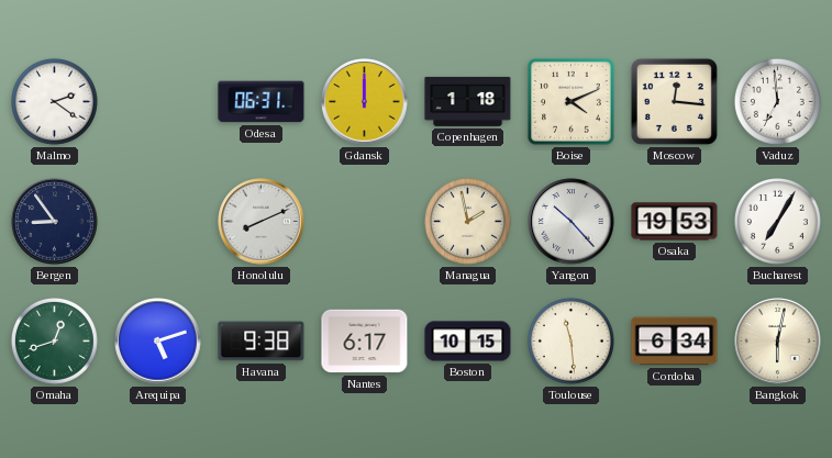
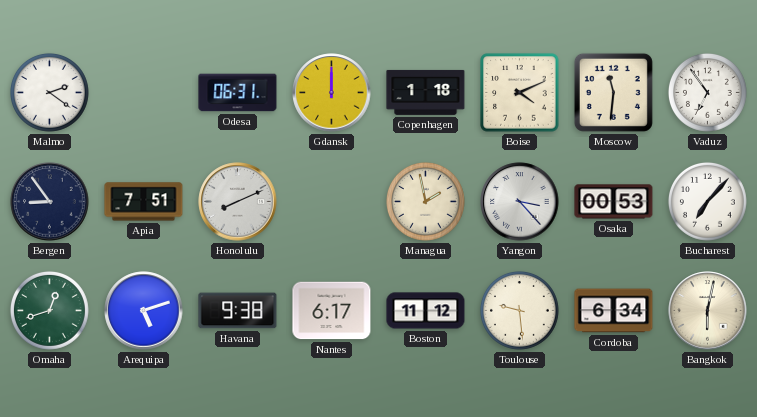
Moscow: 12:16 -> 11:31 (613, 92)
Vaduz: 6:59 -> 6:54 (707, 92)
Apia: none -> 7:51 (144, 202)
Yangon: 10:23 -> 3:23 (520, 202)
Osaka: 19:53 -> 00:53 (614, 202)
Bucharest: 7:05 -> 7:07 (707, 201)
Boston: 10:15 -> 11:12 (426, 311)
Toulouse: 11:29 -> 9:29 (519, 310)
